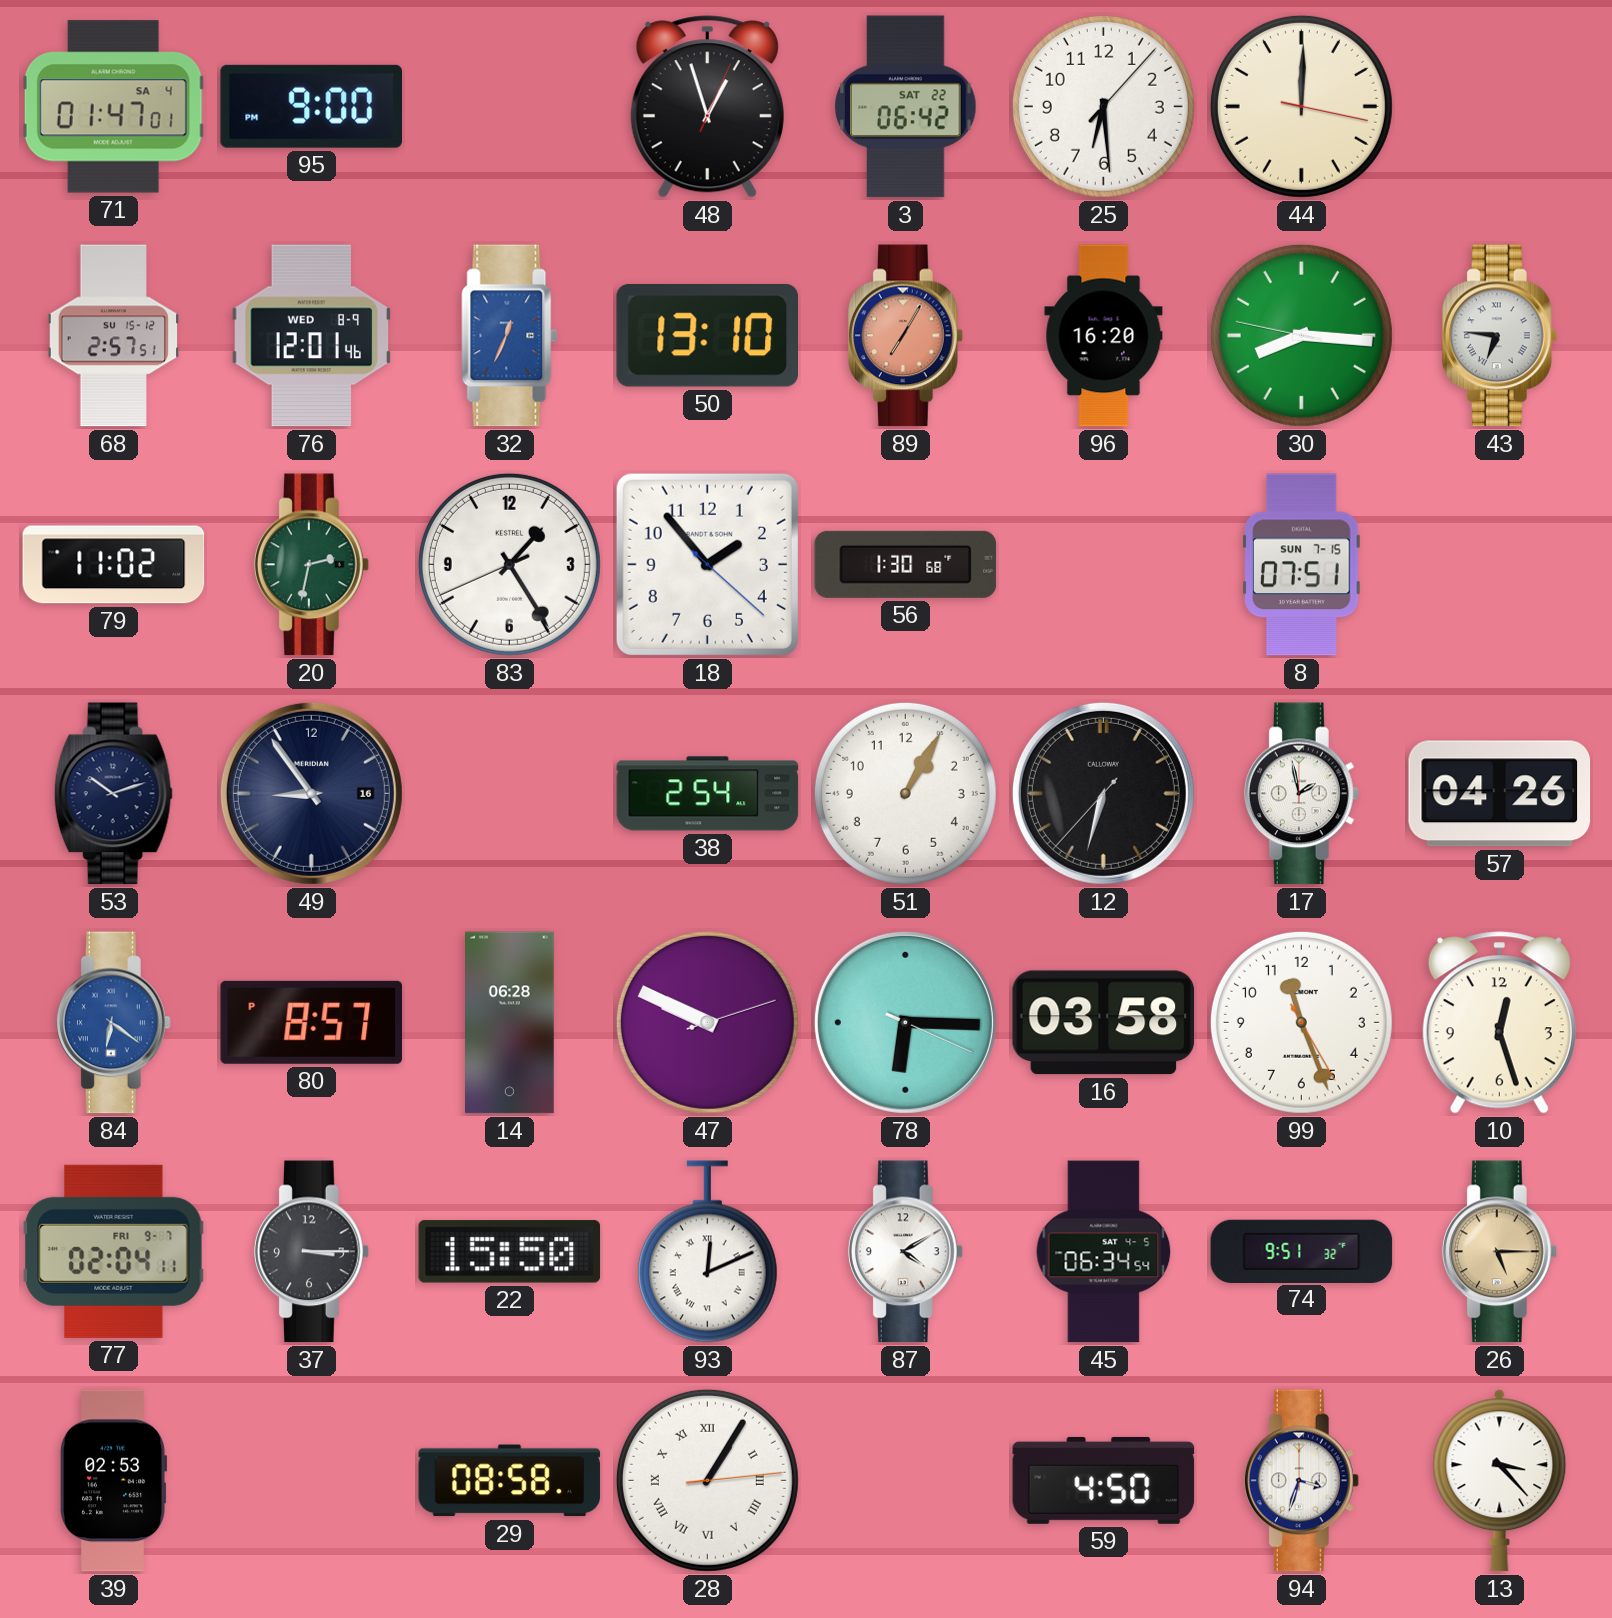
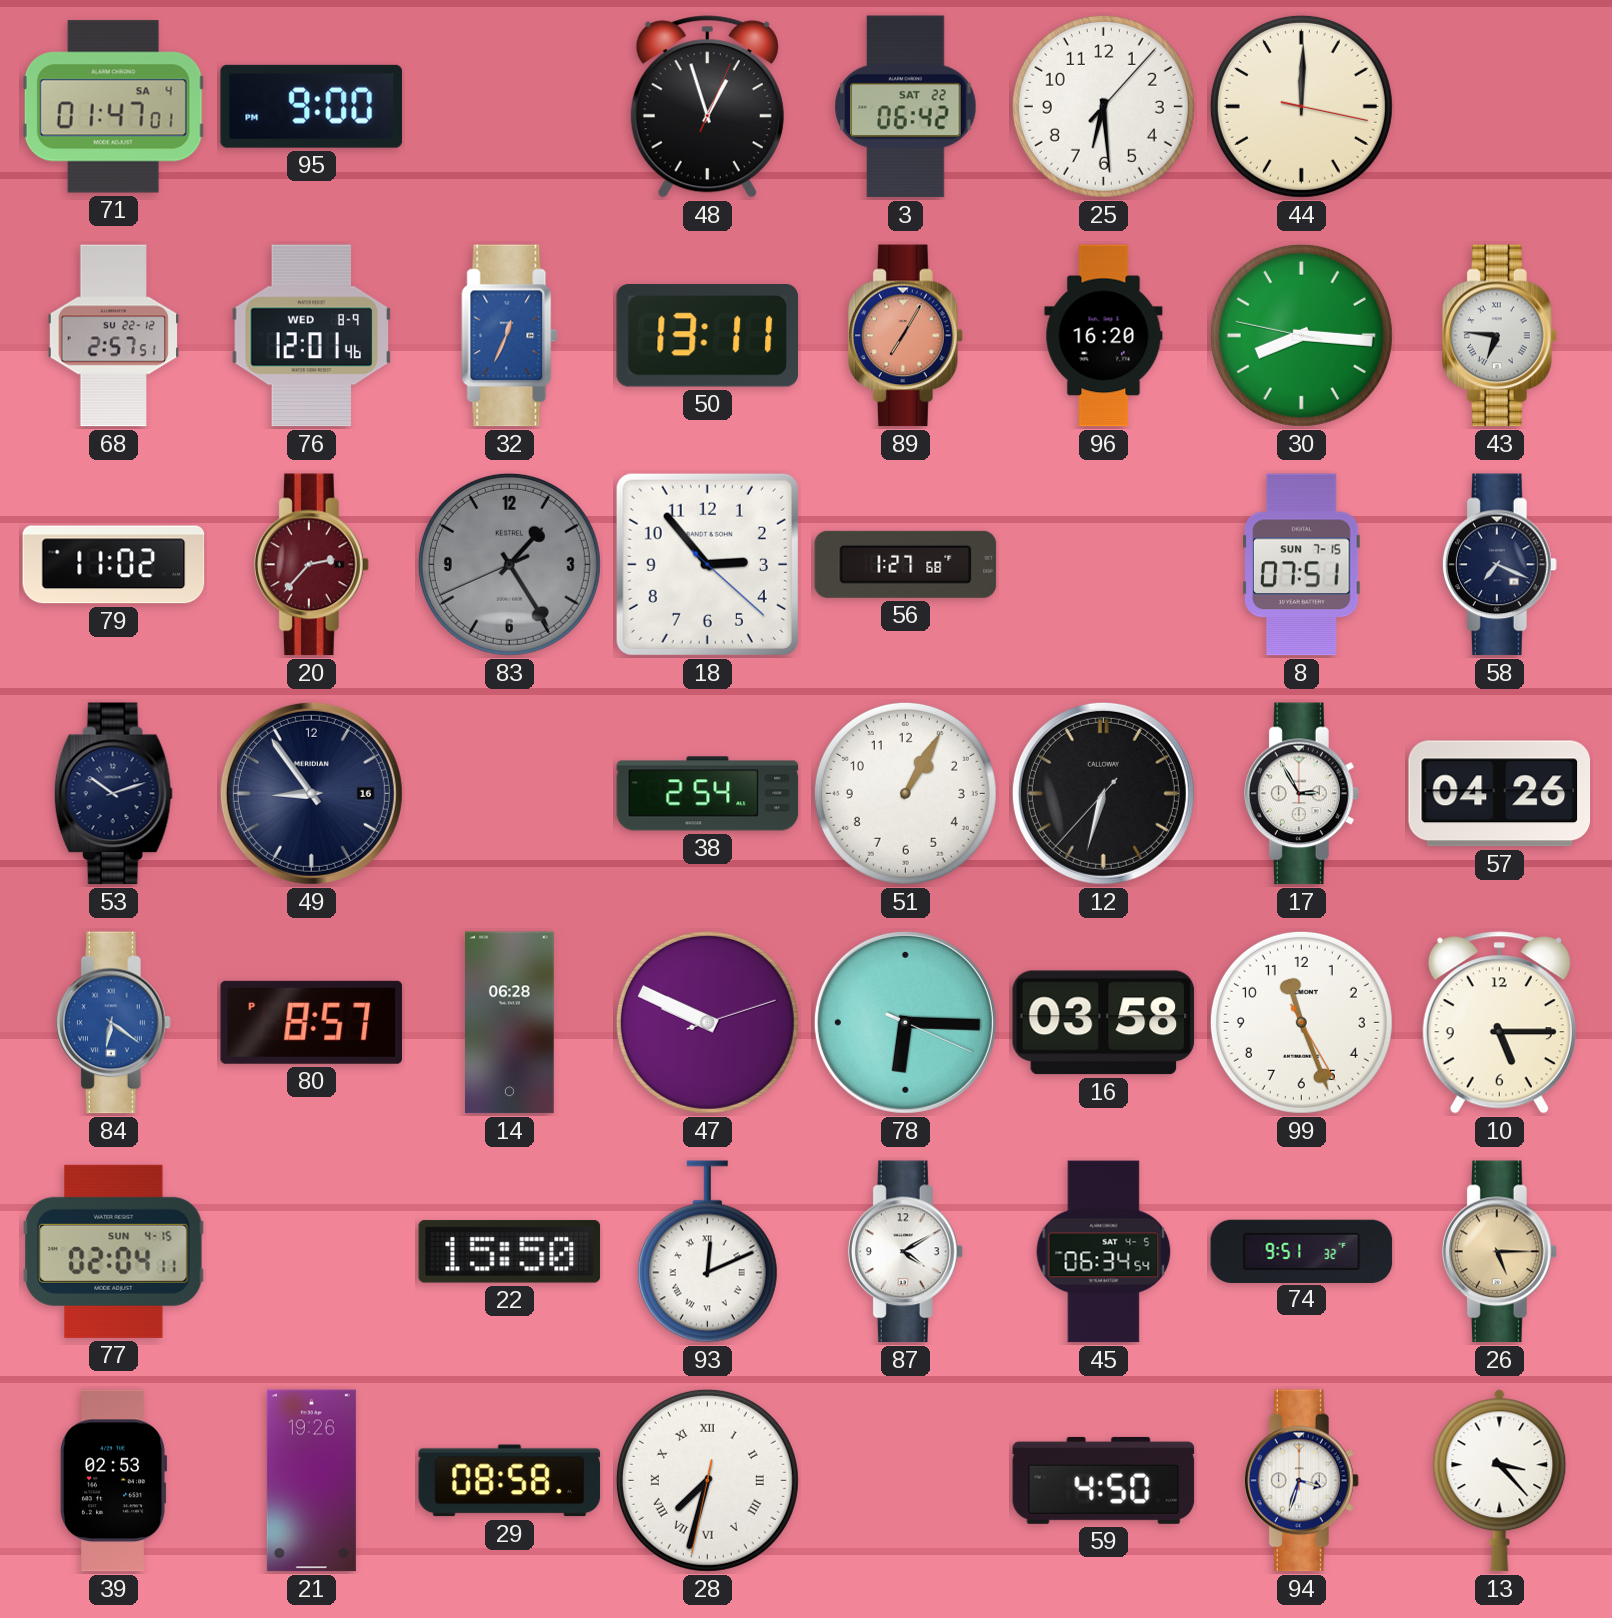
68 date: SU 15-12 -> SU 22-12 (114, 336)
50: 13:10 -> 13:11 (707, 336)
20: 2:32 -> 2:37 (311, 565)
20 dial: green -> burgundy (311, 565)
83 dial: white -> grey (509, 564)
18: 1:53 -> 2:53 (707, 564)
56: 1:30 -> 1:27 (906, 564)
58: none -> 7:19 (1499, 565)
17: 1:58 -> 2:55 (1301, 794)
10: 12:27 -> 5:15 (1499, 1023)
77 date: FRI 9-7 -> SUN 4-15 (114, 1251)
37: 3:15 -> none (311, 1252)
21: none -> 19:26 (311, 1481)
28: 1:05 -> 7:32 (707, 1480)
